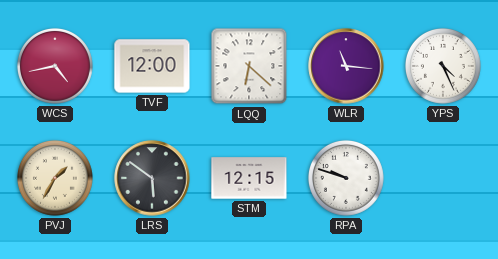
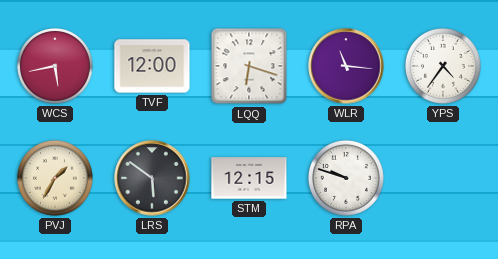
WCS: 4:43 -> 5:43 (55, 66)
LQQ: 6:22 -> 6:18 (249, 66)
YPS: 4:26 -> 4:36 (443, 66)
